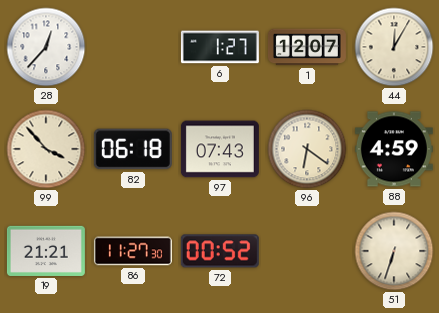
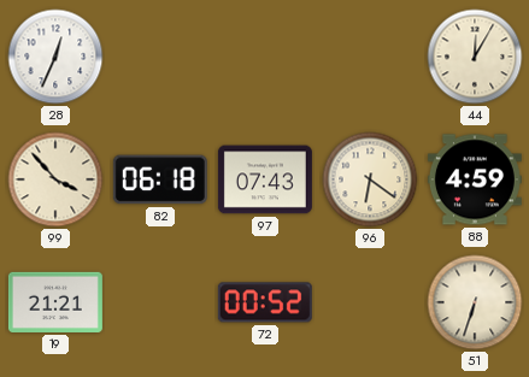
28: 12:37 -> 12:34 (55, 57)
6: 1:27 -> none (220, 47)
1: 12:07 -> none (307, 47)
86: 11:27 -> none (133, 251)
